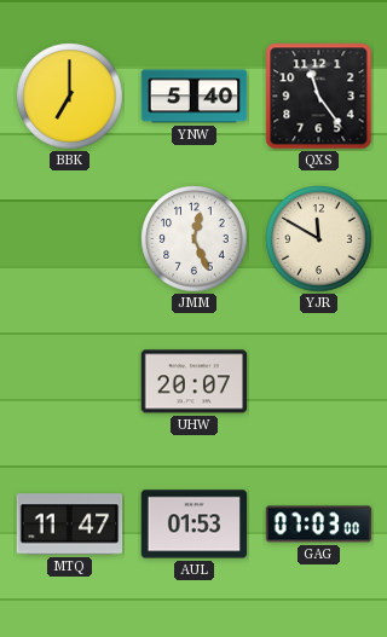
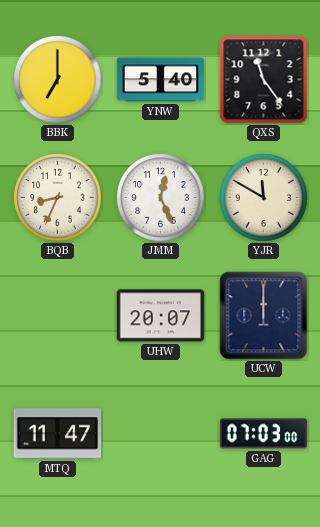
BQB: none -> 8:34 (58, 198)
UCW: none -> 12:00 (264, 316)
AUL: 01:53 -> none (195, 525)
